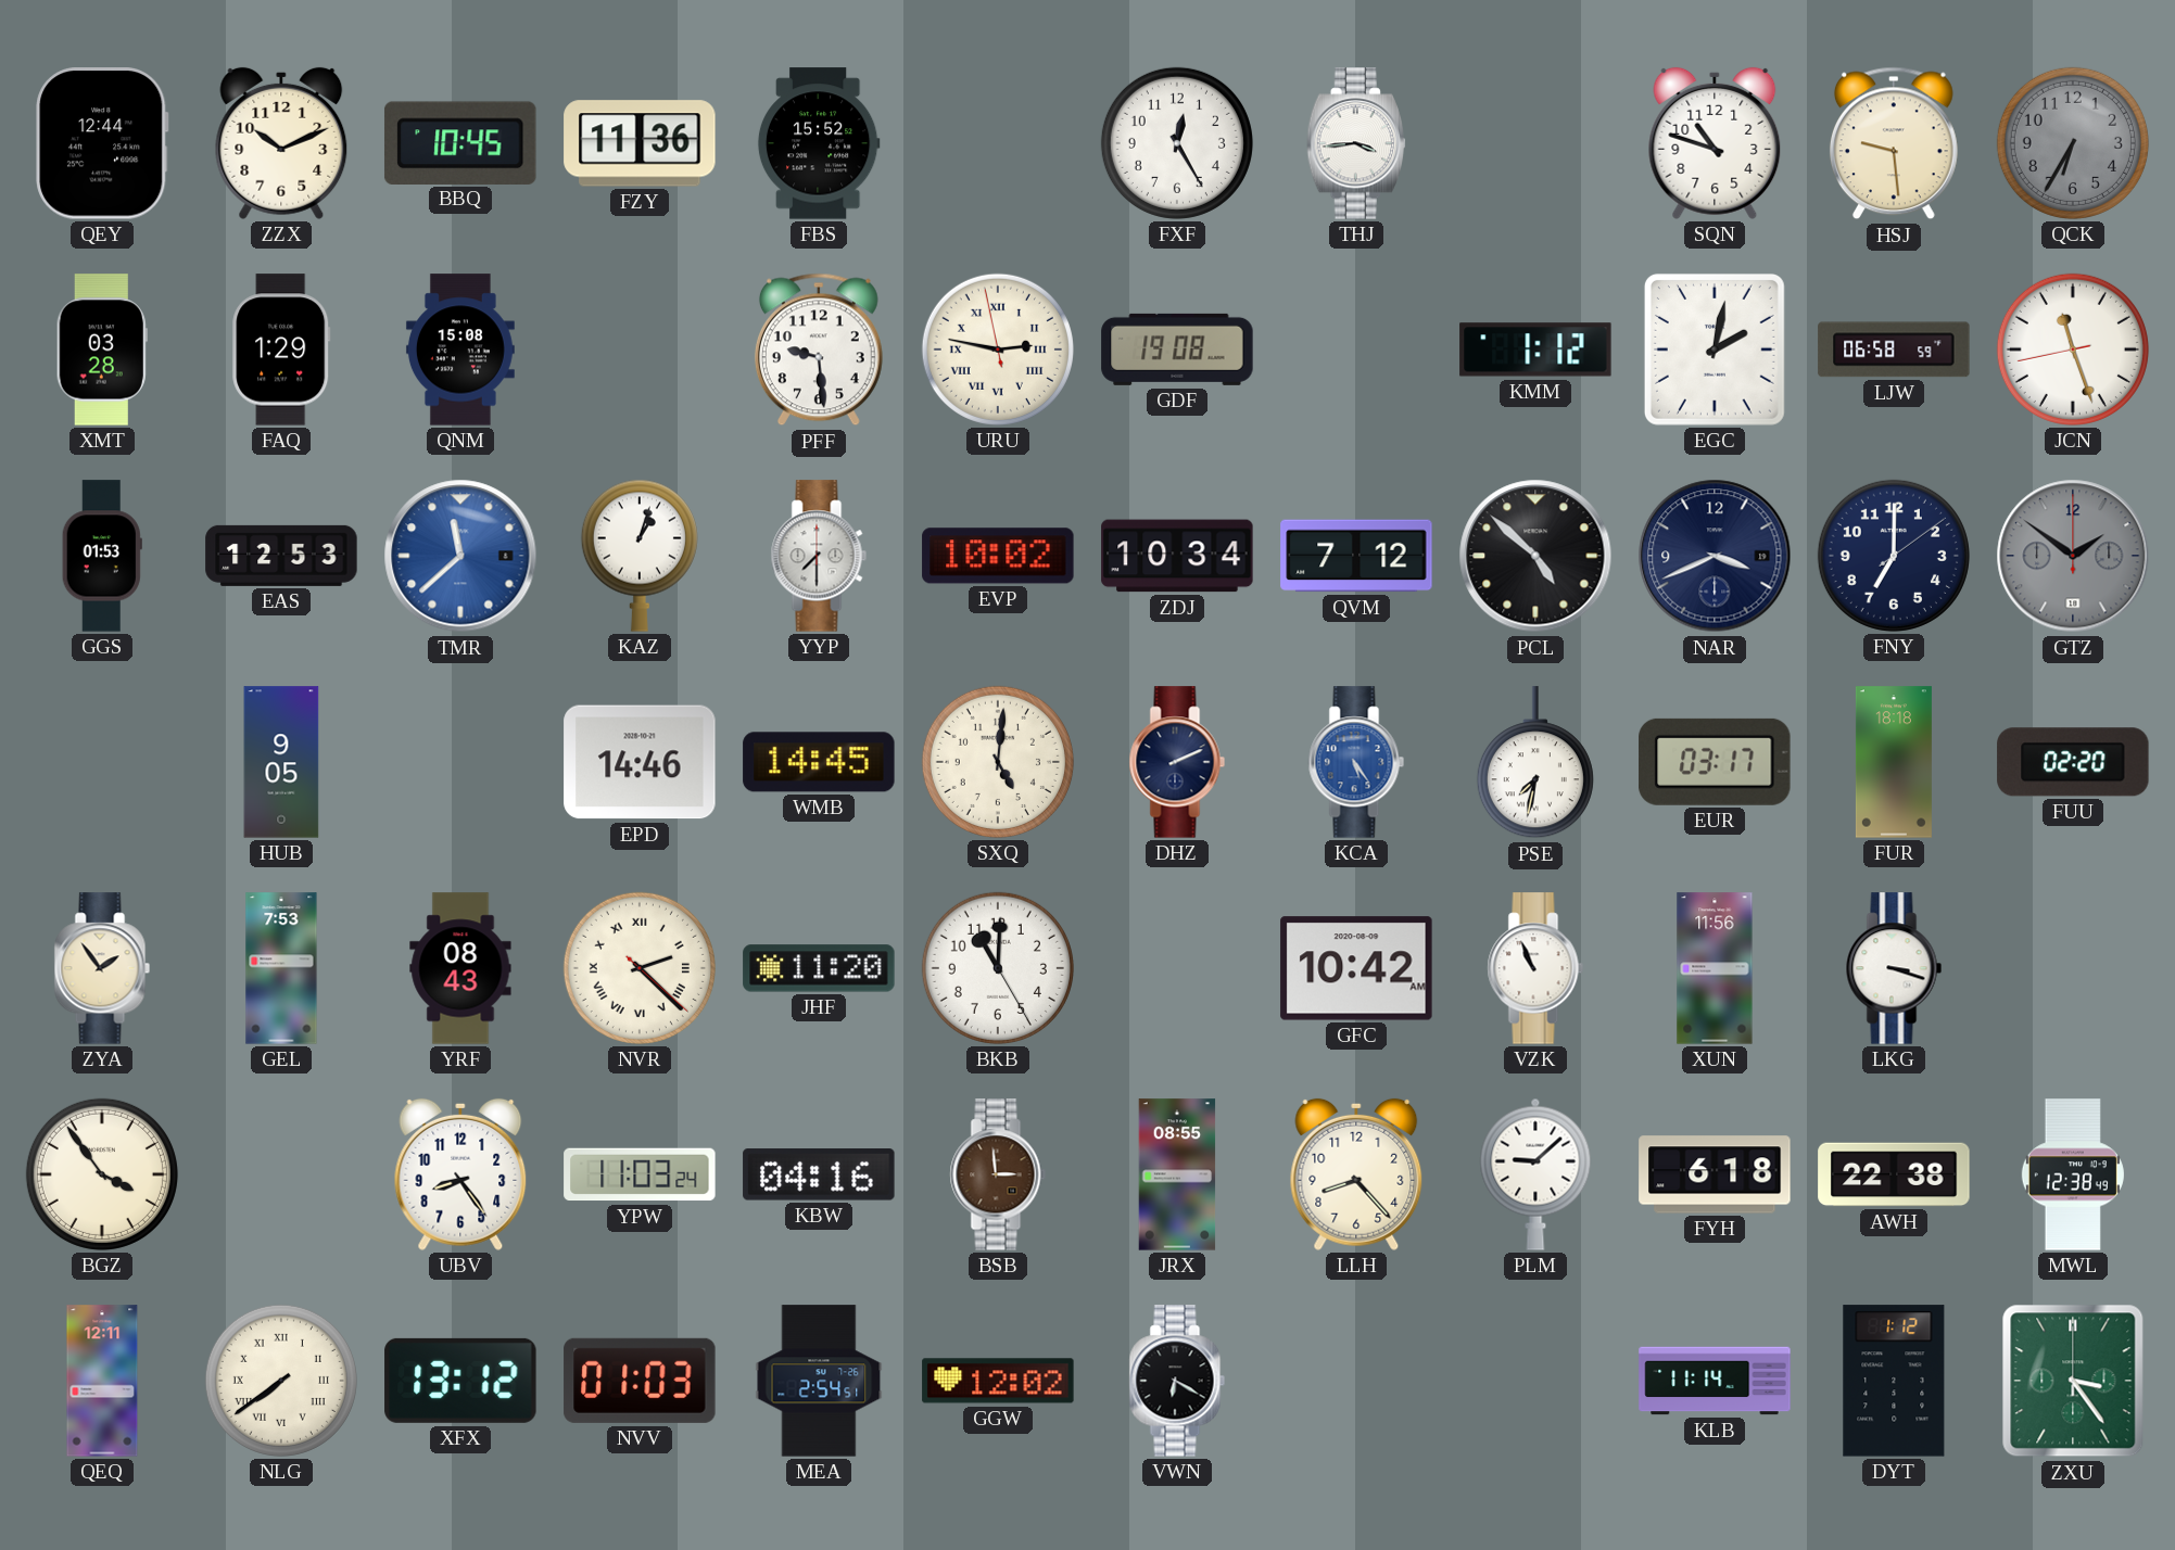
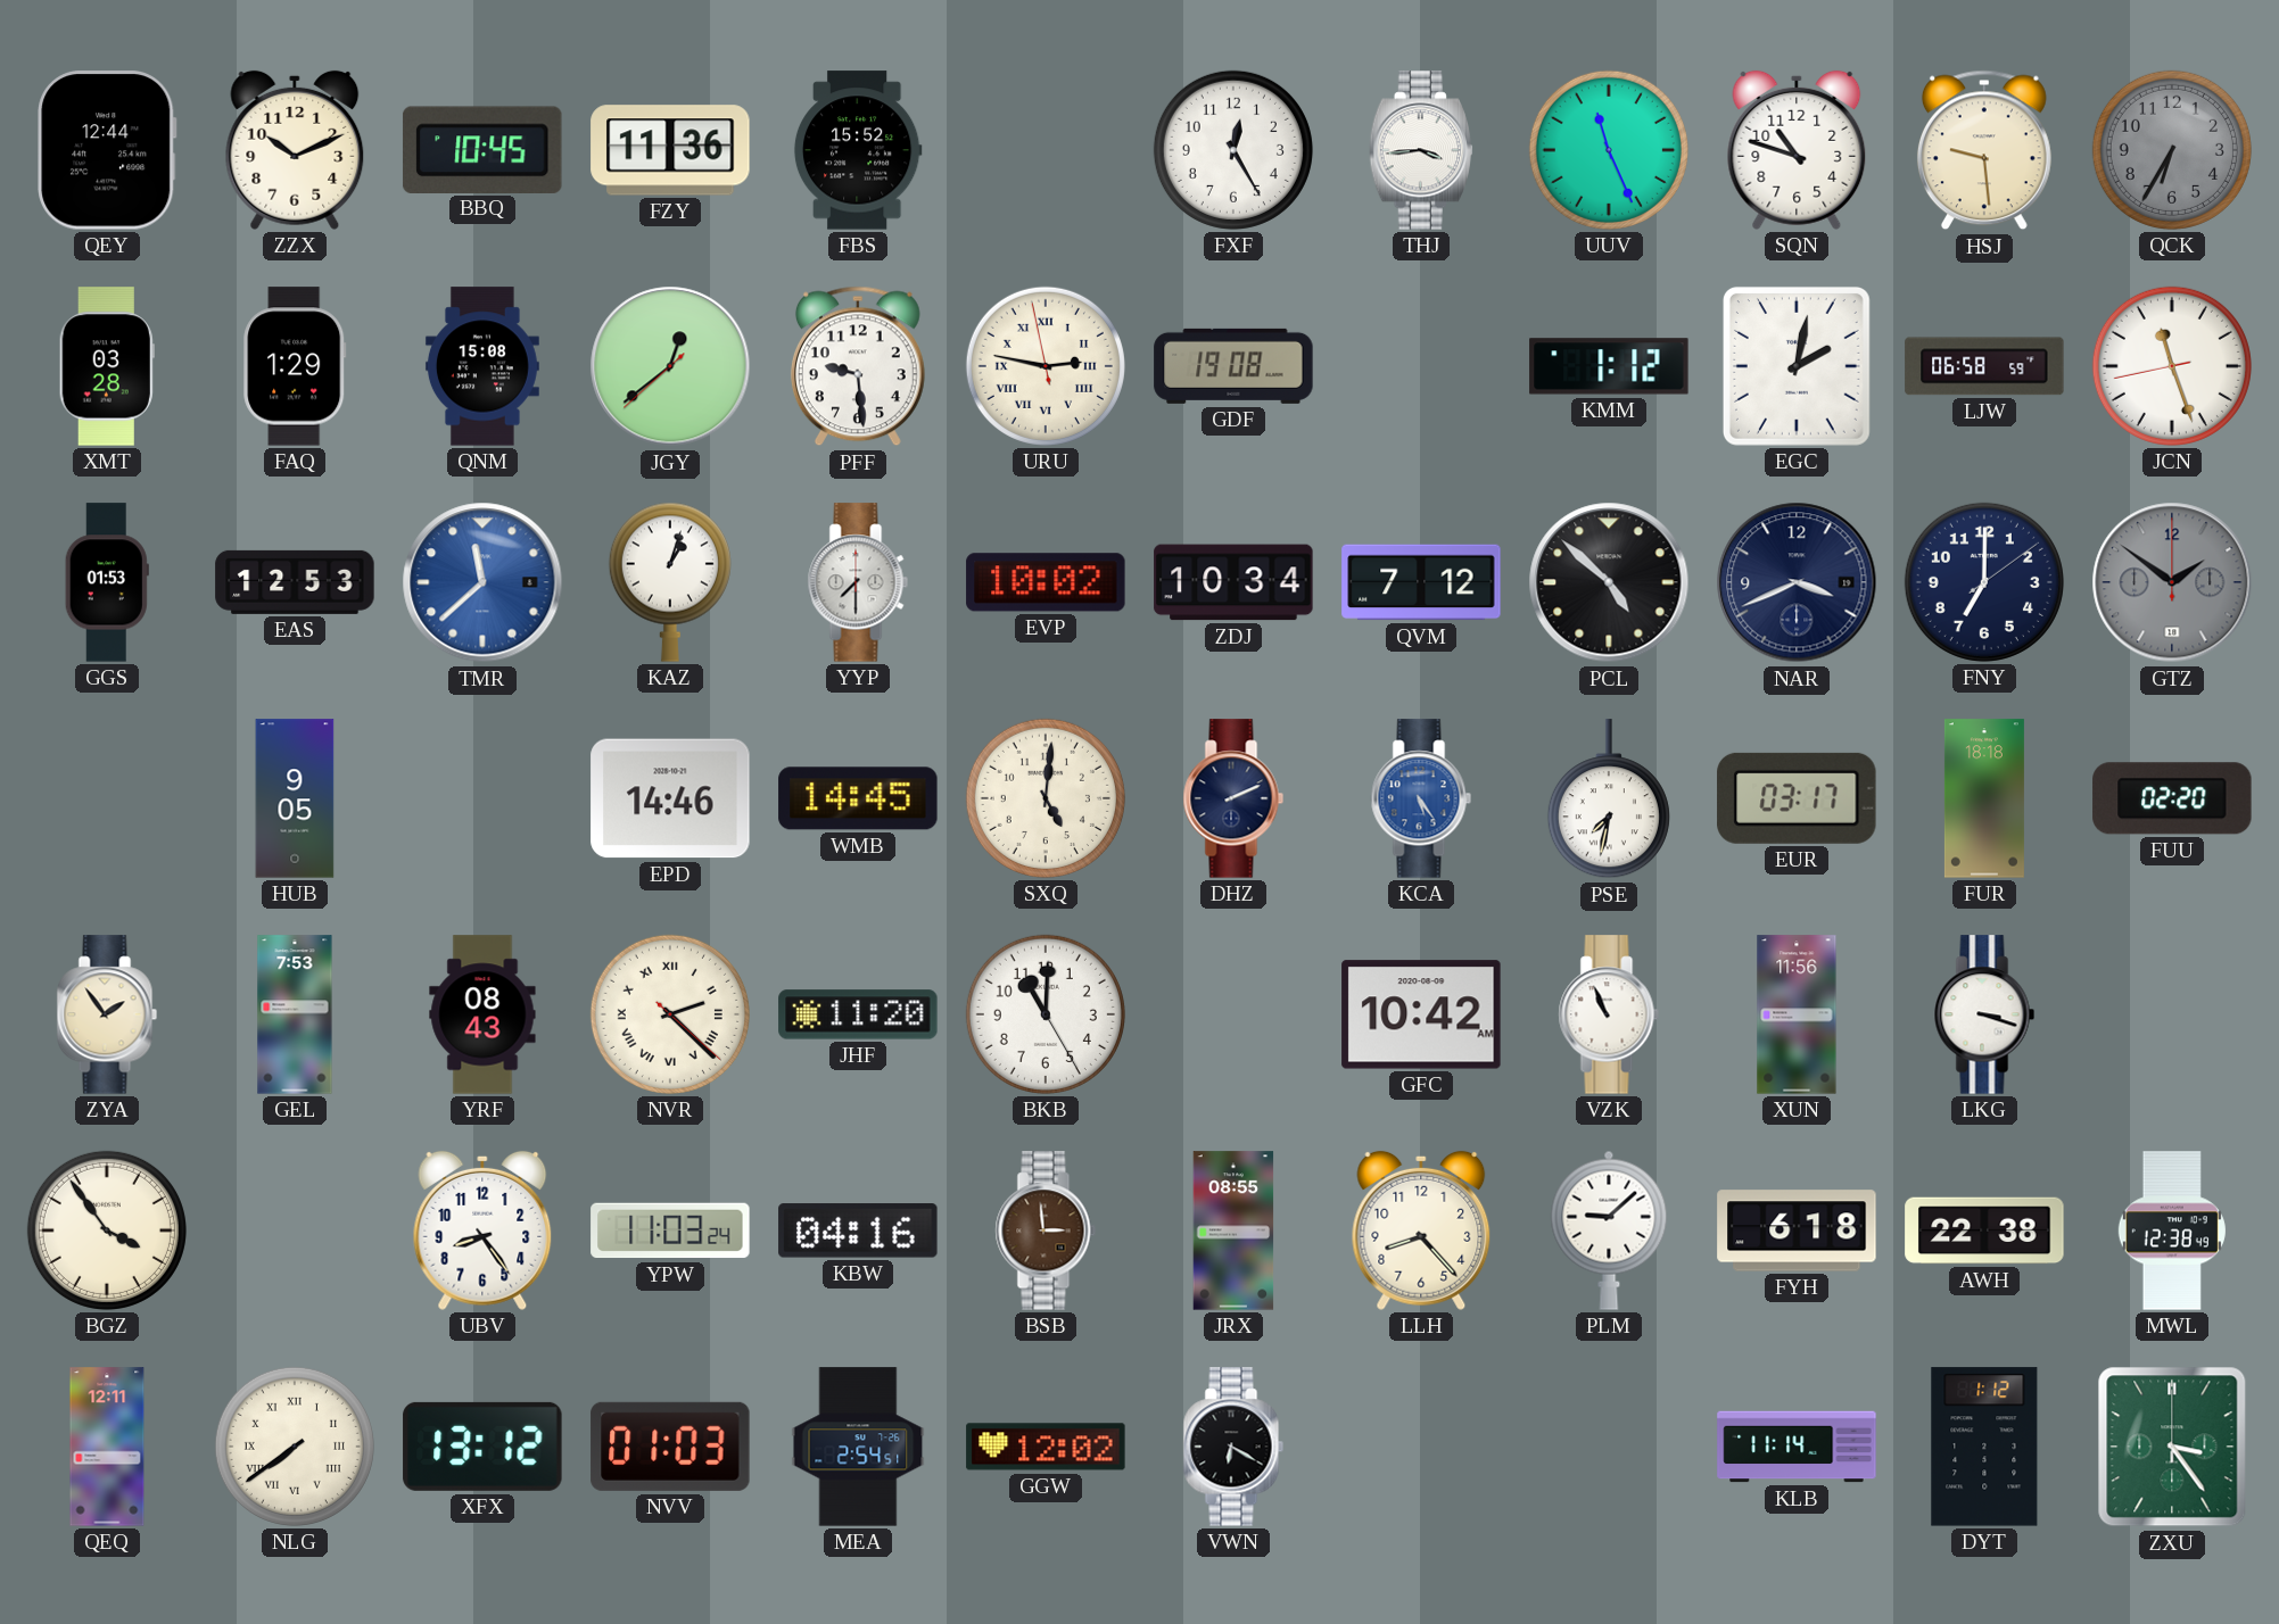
UUV: none -> 11:26 (1609, 150)
JGY: none -> 12:38 (670, 366)
